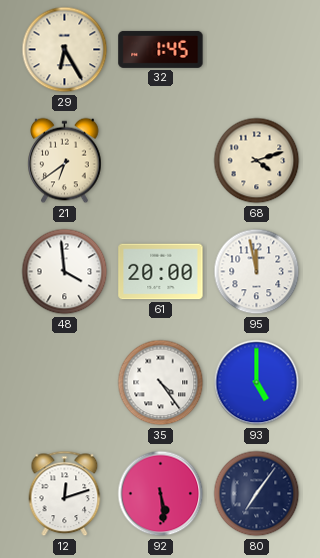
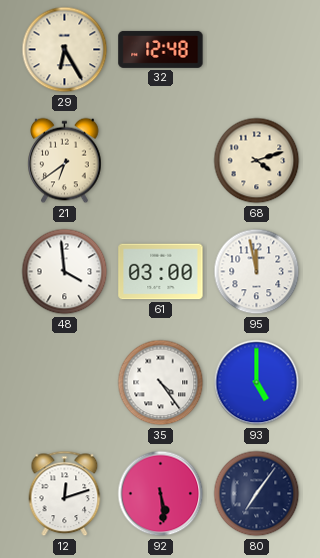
32: 1:45 -> 12:48 (161, 49)
61: 20:00 -> 03:00 (161, 272)
